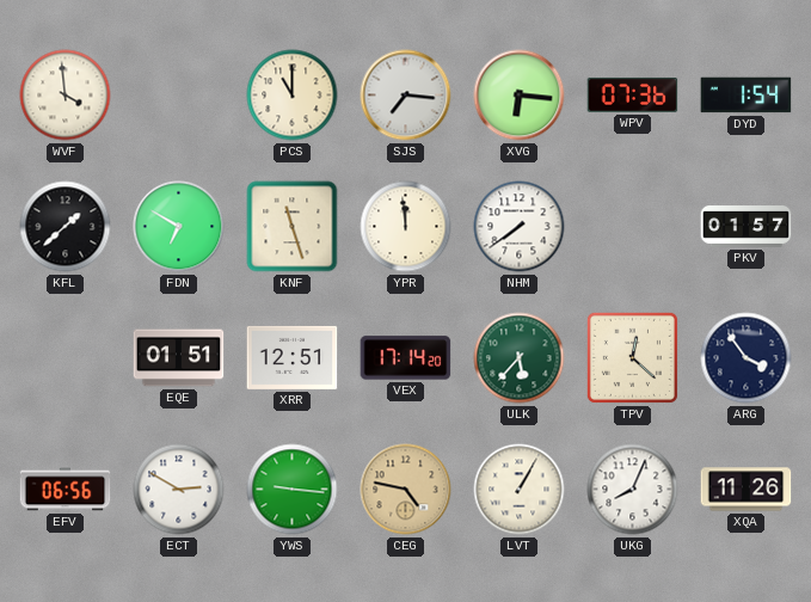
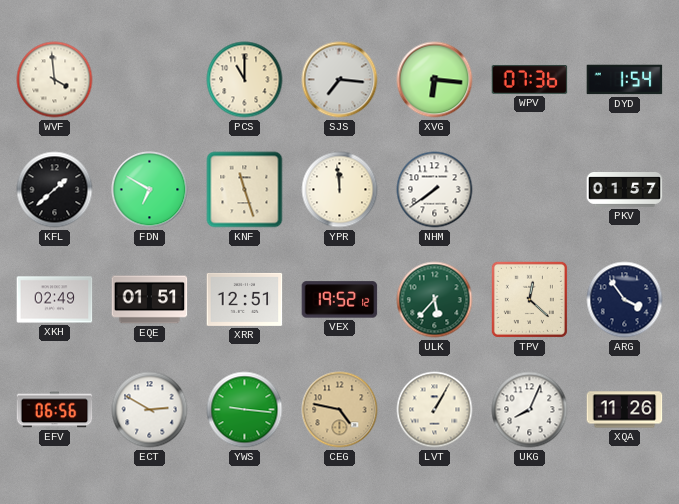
XKH: none -> 02:49 (55, 300)
VEX: 17:14 -> 19:52 (340, 300)
